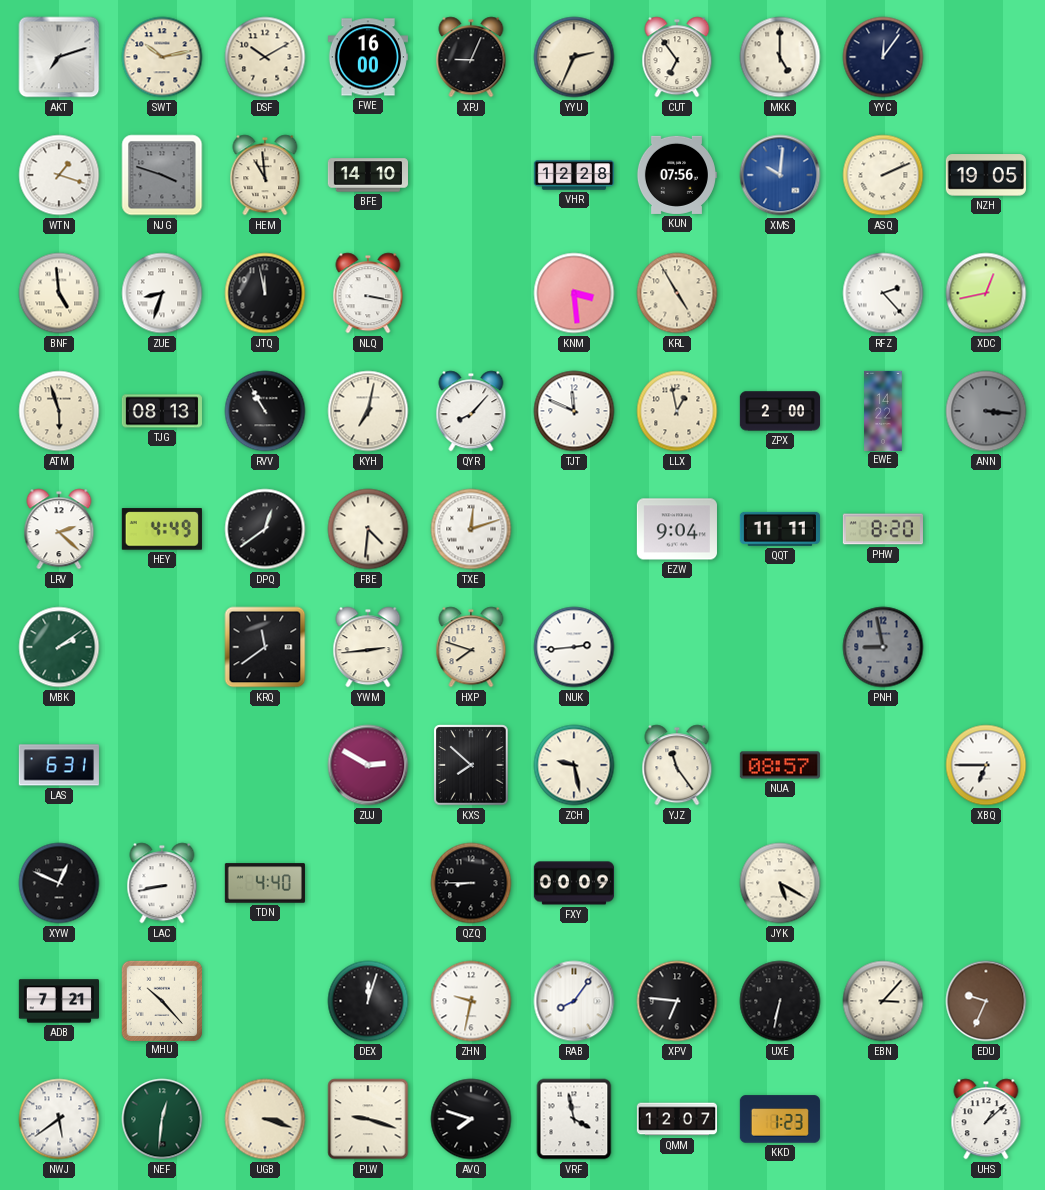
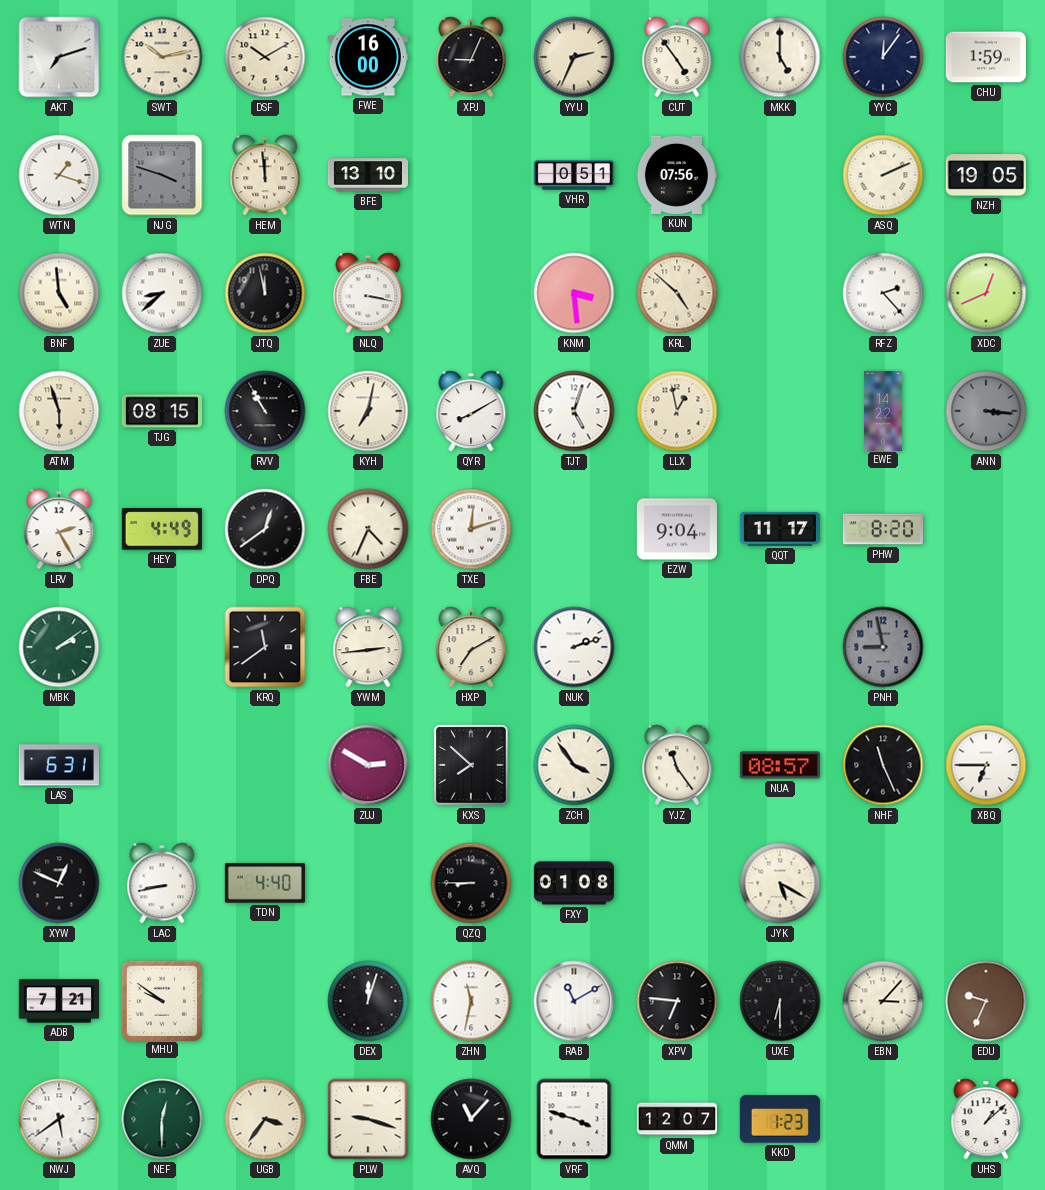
CUT: 6:54 -> 4:54 (677, 57)
CHU: none -> 1:59 (986, 57)
HEM: 10:59 -> 11:59 (265, 175)
BFE: 14:10 -> 13:10 (367, 175)
VHR: 12:28 -> 0:51 (573, 175)
XMS: 10:01 -> none (780, 175)
ZUE: 8:33 -> 8:38 (162, 293)
KRL: 4:55 -> 4:52 (677, 293)
XDC: 12:43 -> 12:41 (986, 293)
TJG: 08:13 -> 08:15 (162, 411)
QYR: 8:07 -> 8:10 (471, 411)
TJT: 11:49 -> 5:03 (574, 411)
ZPX: 2:00 -> none (779, 411)
LRV: 2:22 -> 2:25 (59, 529)
FBE: 4:31 -> 4:34 (368, 529)
QQT: 11:11 -> 11:17 (780, 529)
HXP: 7:48 -> 7:10 (471, 647)
NUK: 2:44 -> 2:12 (574, 647)
ZCH: 9:28 -> 3:54 (574, 765)
NHF: none -> 11:26 (883, 765)
FXY: 00:09 -> 01:08 (573, 883)
MHU: 10:23 -> 9:51 (161, 1000)
ZHN: 9:32 -> 11:32 (471, 1001)
RAB: 8:06 -> 11:10 (574, 1001)
UXE: 6:32 -> 6:30 (780, 1001)
NEF: 12:31 -> 12:30 (162, 1119)
UGB: 3:18 -> 3:36 (265, 1119)
AVQ: 7:48 -> 11:07 (471, 1119)
VRF: 3:58 -> 3:48 (574, 1119)
